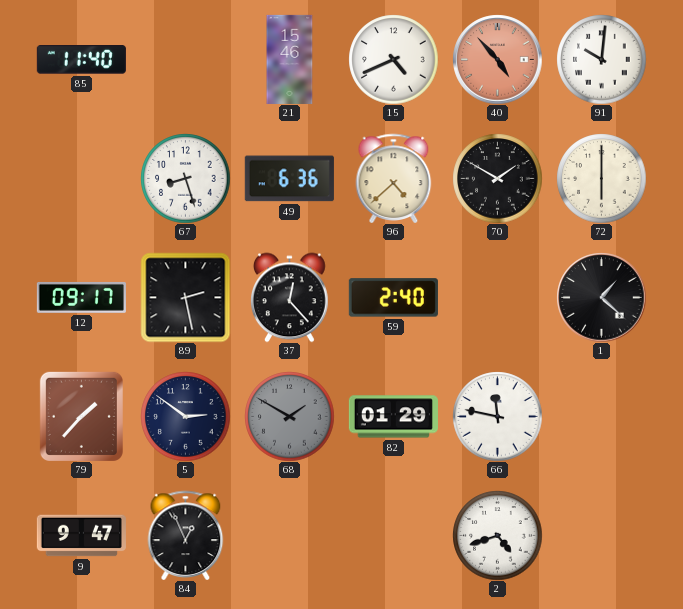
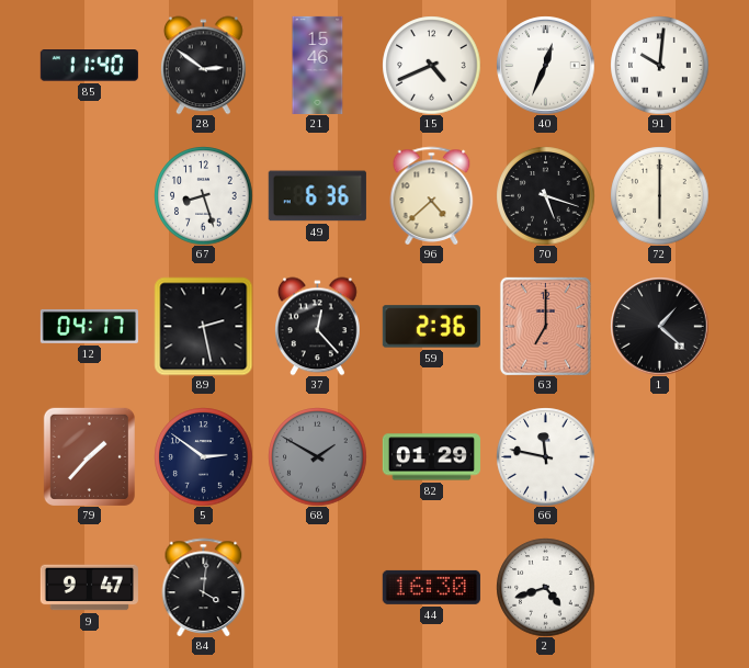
28: none -> 2:51 (204, 65)
40: 4:53 -> 12:34 (545, 65)
40 dial: salmon -> white (545, 65)
70: 1:50 -> 5:18 (545, 195)
12: 09:17 -> 04:17 (89, 326)
59: 2:40 -> 2:36 (431, 327)
63: none -> 7:00 (545, 326)
84: 12:56 -> 4:01 (204, 587)
44: none -> 16:30 (431, 587)
